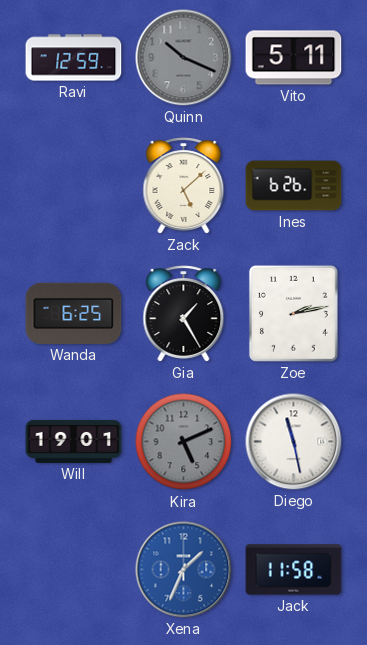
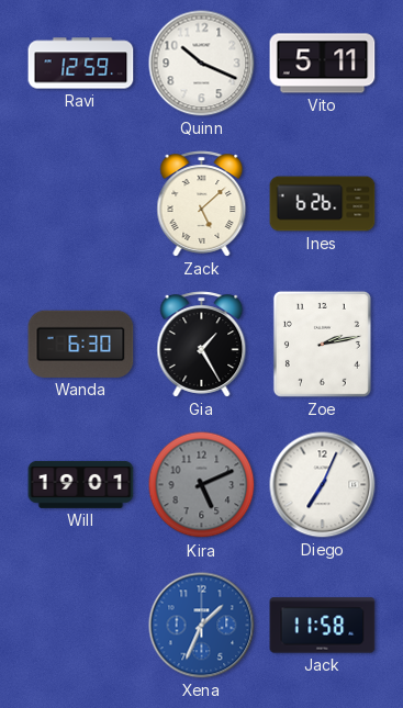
Quinn dial: grey -> white (202, 64)
Wanda: 6:25 -> 6:30 (81, 344)
Diego: 11:28 -> 7:04 (323, 485)
